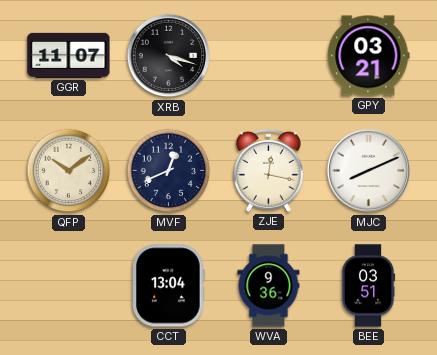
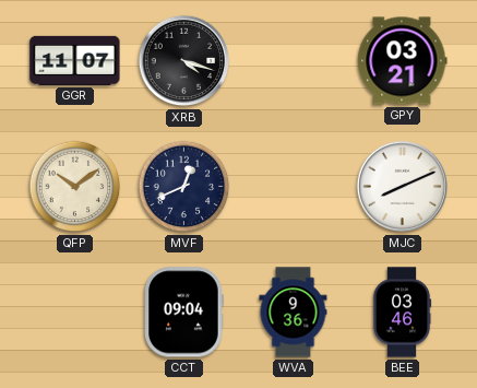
ZJE: 12:17 -> none (268, 170)
CCT: 13:04 -> 09:04 (184, 313)
BEE: 03:51 -> 03:46 (402, 313)
